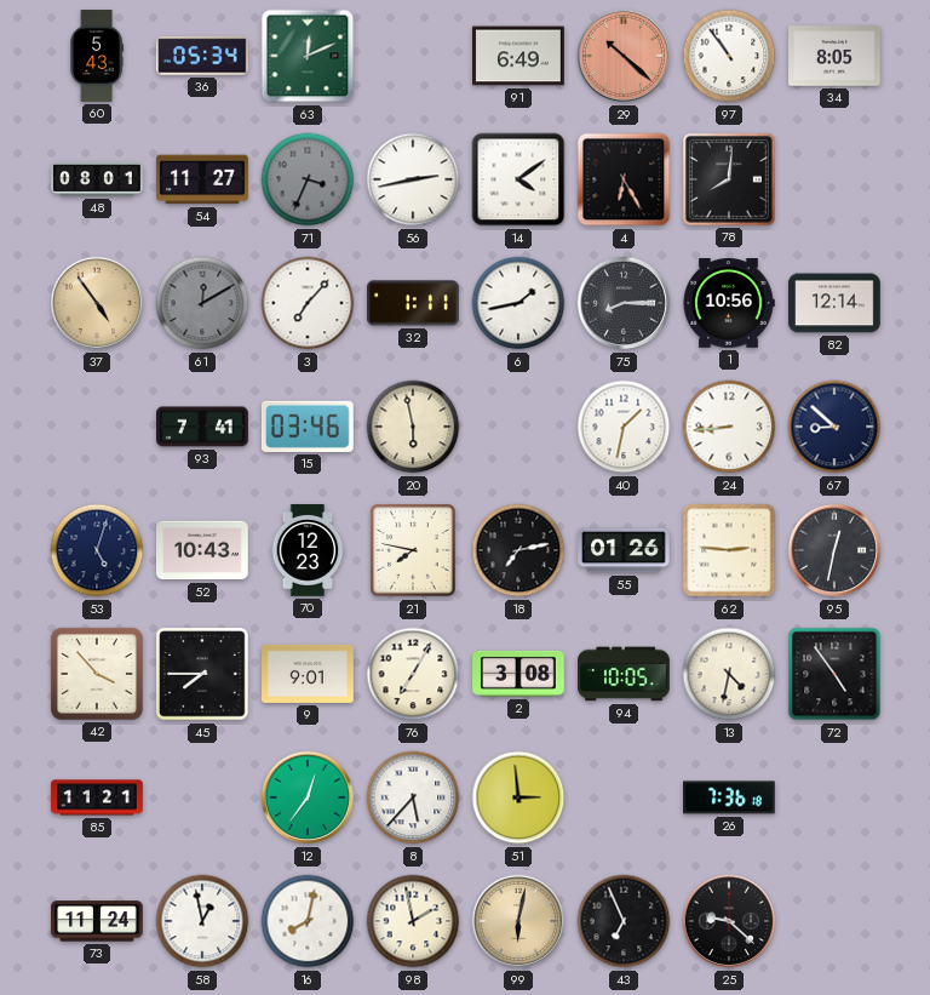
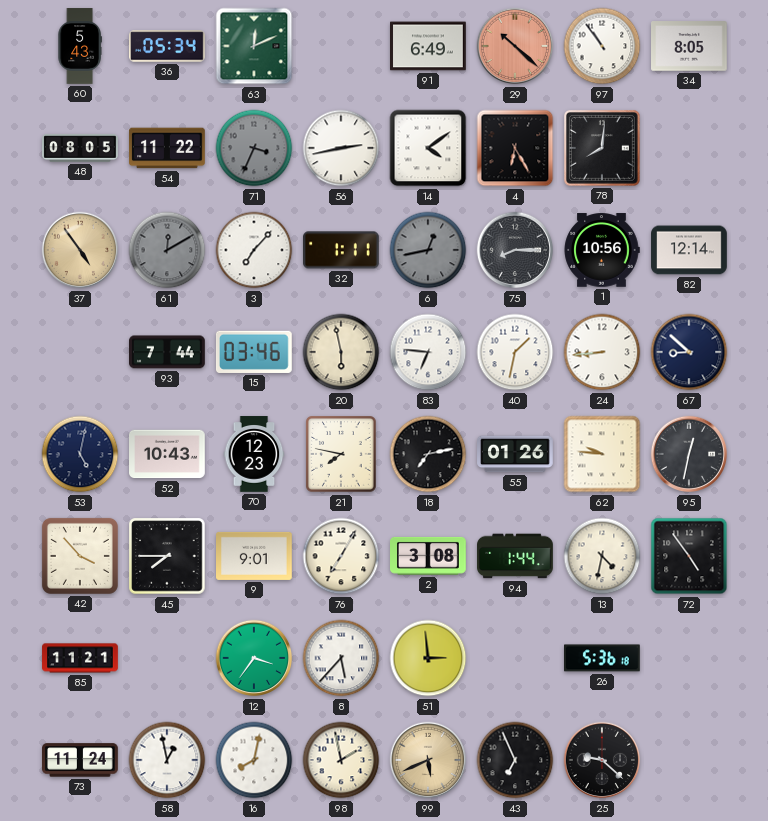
48: 08:01 -> 08:05 (80, 148)
54: 11:27 -> 11:22 (168, 148)
6: 1:43 -> 12:43 (428, 250)
6 dial: white -> grey (428, 250)
93: 7:41 -> 7:44 (168, 352)
83: none -> 6:46 (428, 352)
53: 5:03 -> 5:02 (80, 454)
62: 2:46 -> 9:46 (602, 454)
94: 10:05 -> 1:44 (515, 556)
12: 12:36 -> 3:36 (254, 658)
26: 7:36 -> 5:36 (603, 658)
99: 6:02 -> 5:41 (428, 760)
